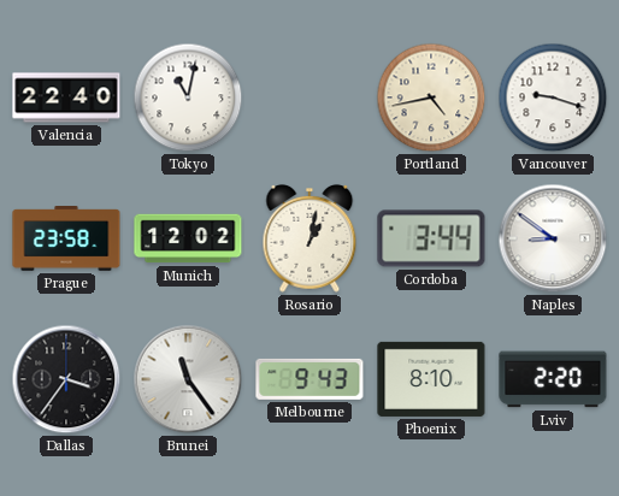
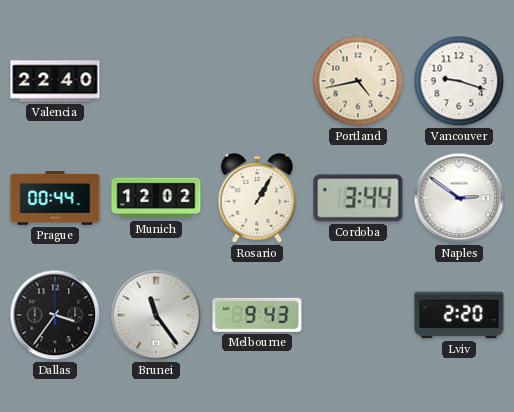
Tokyo: 11:02 -> none (188, 98)
Prague: 23:58 -> 00:44 (55, 199)
Rosario: 1:02 -> 1:05 (257, 198)
Naples: 8:51 -> 2:51 (459, 198)
Phoenix: 8:10 -> none (431, 379)
